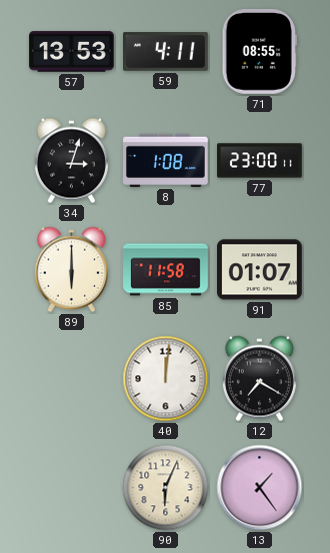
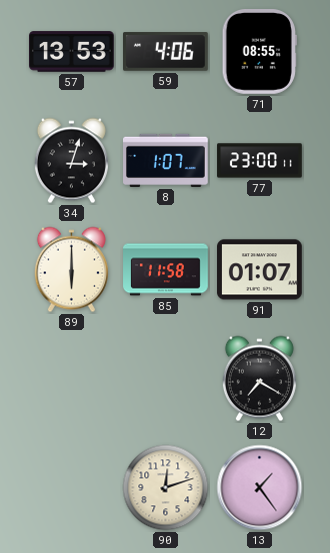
59: 4:11 -> 4:06 (166, 52)
8: 1:08 -> 1:07 (166, 160)
40: 12:01 -> none (166, 379)
90: 6:04 -> 12:12 (166, 488)
